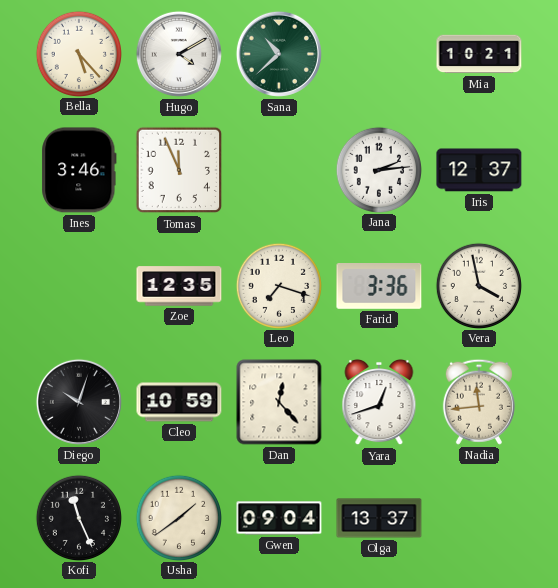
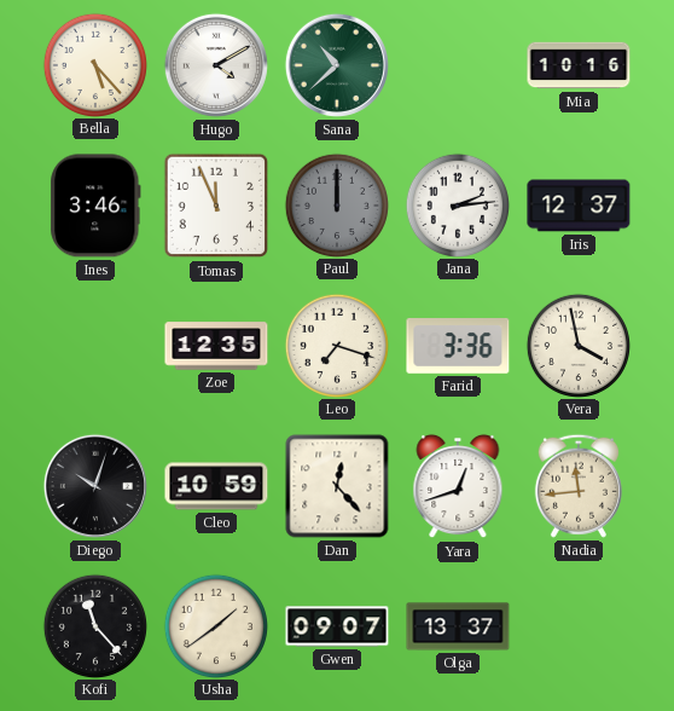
Mia: 10:21 -> 10:16 (579, 65)
Paul: none -> 12:00 (336, 204)
Kofi: 11:26 -> 11:23 (94, 625)
Gwen: 09:04 -> 09:07 (337, 626)
